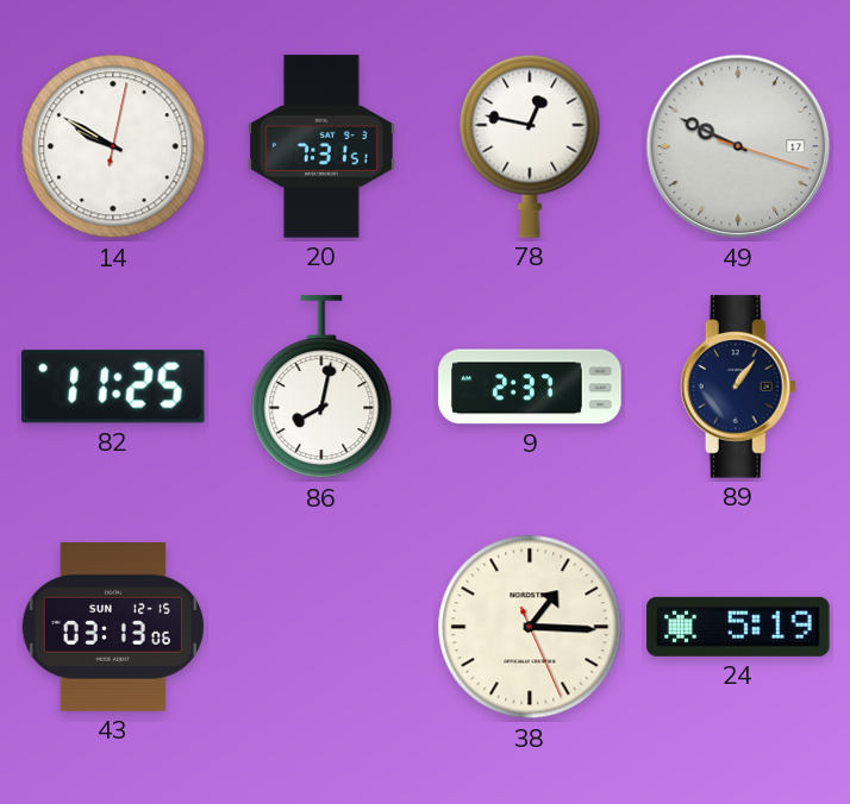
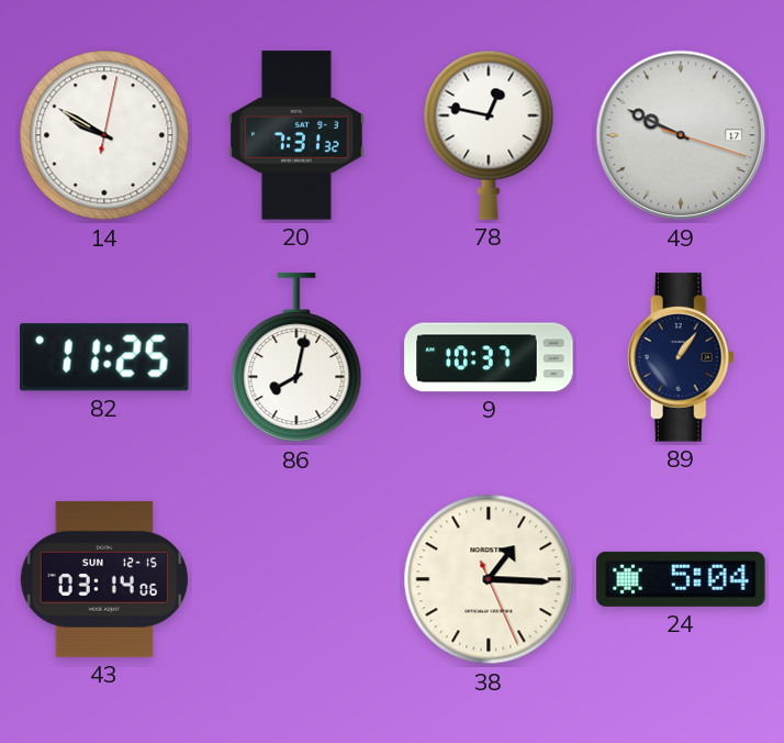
20: 7:31:51 -> 7:31:32 (296, 135)
9: 2:37 -> 10:37 (489, 357)
43: 03:13 -> 03:14 (104, 579)
24: 5:19 -> 5:04 (681, 579)
